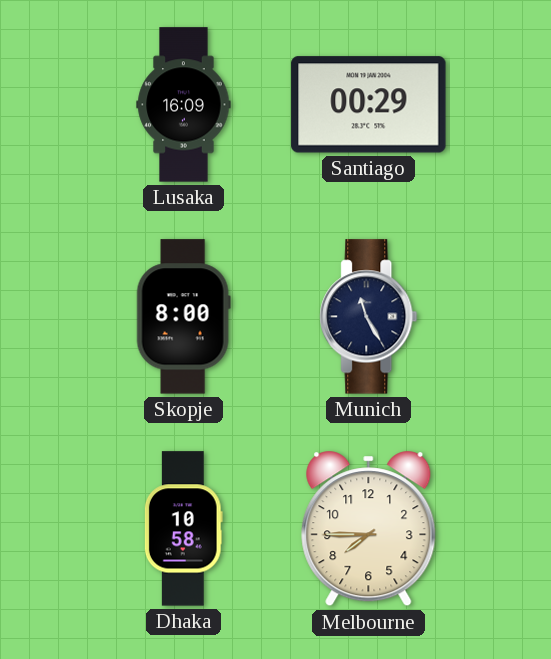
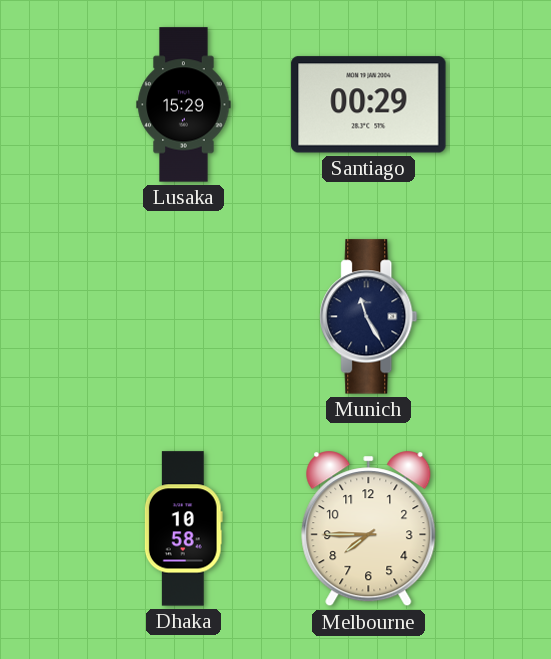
Lusaka: 16:09 -> 15:29 (184, 105)
Skopje: 8:00 -> none (183, 317)
